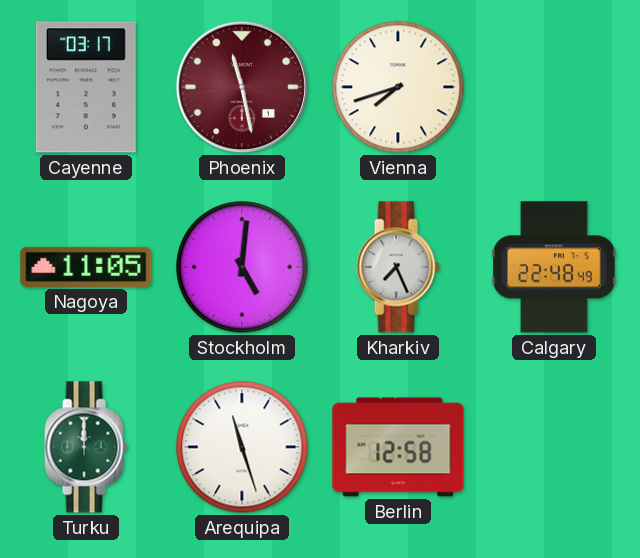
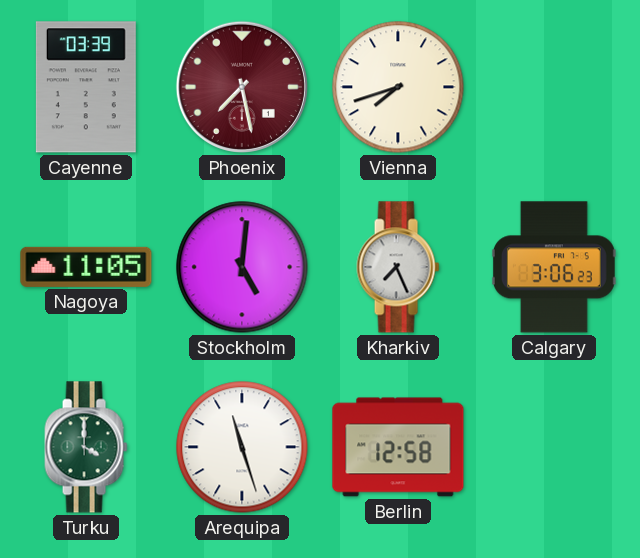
Cayenne: 03:17 -> 03:39 (86, 87)
Phoenix: 11:28 -> 7:28 (242, 87)
Calgary: 22:48 -> 3:06 (554, 267)
Turku: 12:00 -> 4:00 (86, 447)
